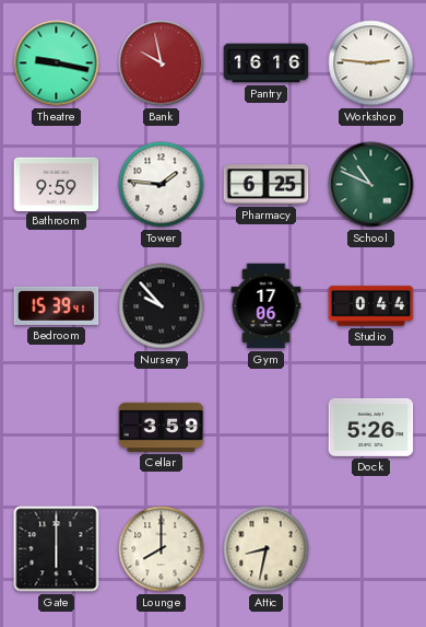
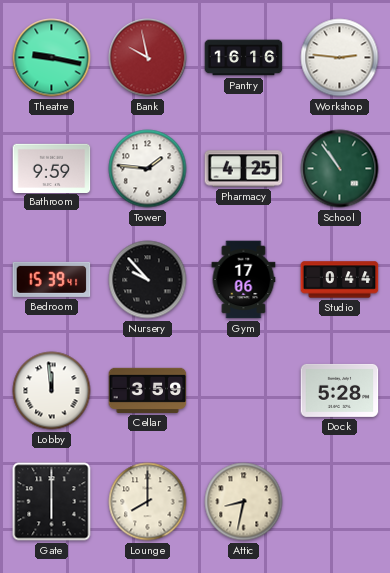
Pharmacy: 6:25 -> 4:25 (244, 169)
School: 10:49 -> 10:54 (340, 169)
Lobby: none -> 11:59 (52, 391)
Dock: 5:26 -> 5:28 (340, 390)
